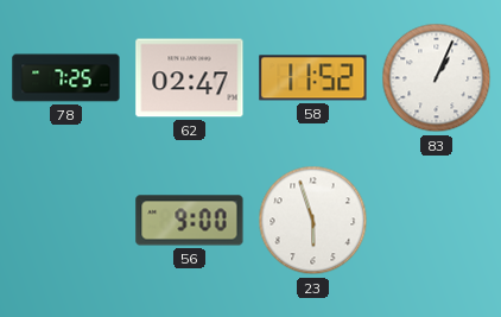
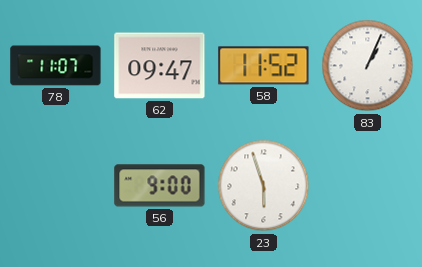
78: 7:25 -> 11:07 (56, 66)
62: 02:47 -> 09:47 (160, 66)
